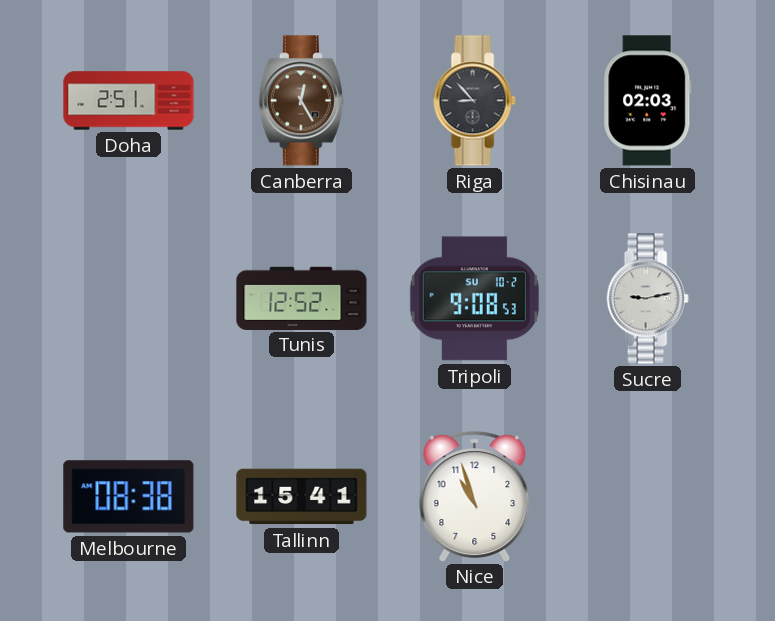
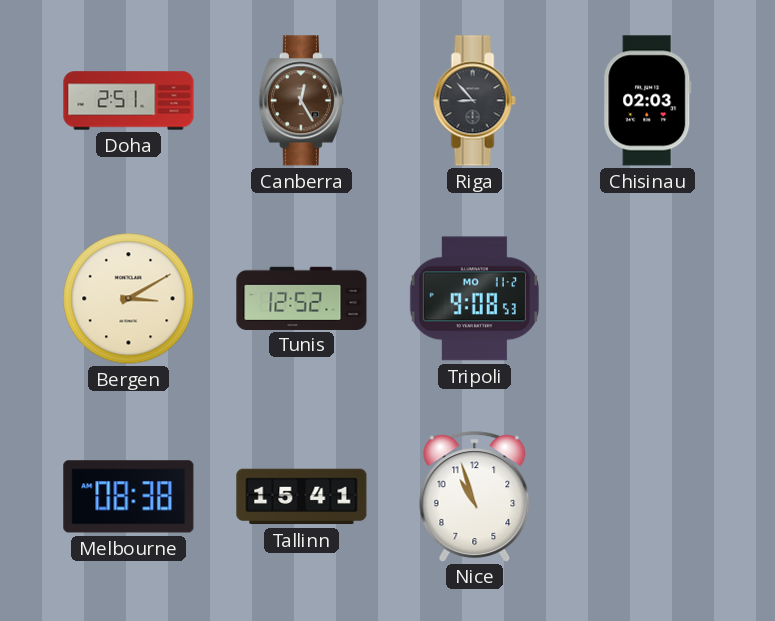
Bergen: none -> 3:10 (129, 299)
Tripoli date: SU 10-2 -> MO 11-2 (474, 299)
Sucre: 9:13 -> none (647, 299)
